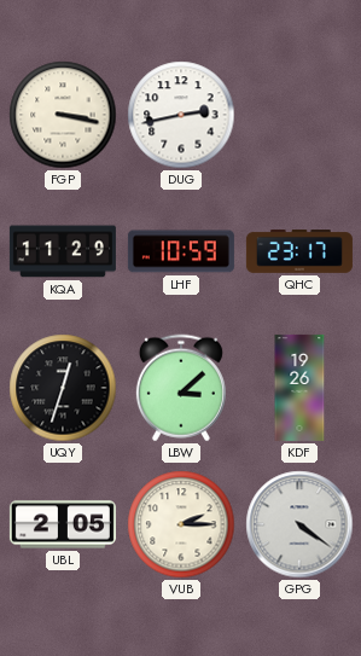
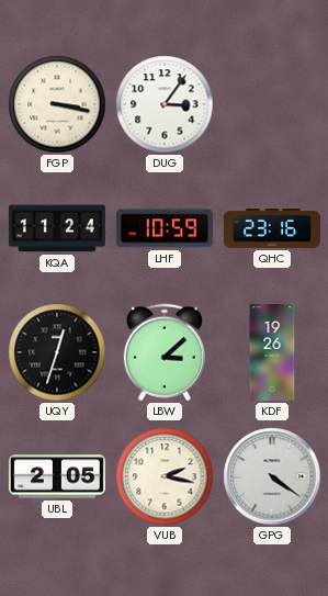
DUG: 2:43 -> 3:06 (165, 104)
KQA: 11:29 -> 11:24 (57, 228)
QHC: 23:17 -> 23:16 (272, 229)
VUB: 2:15 -> 2:17 (165, 476)
